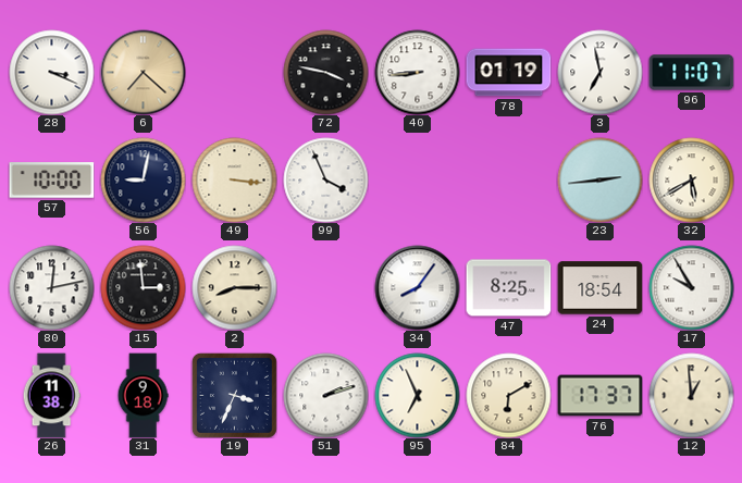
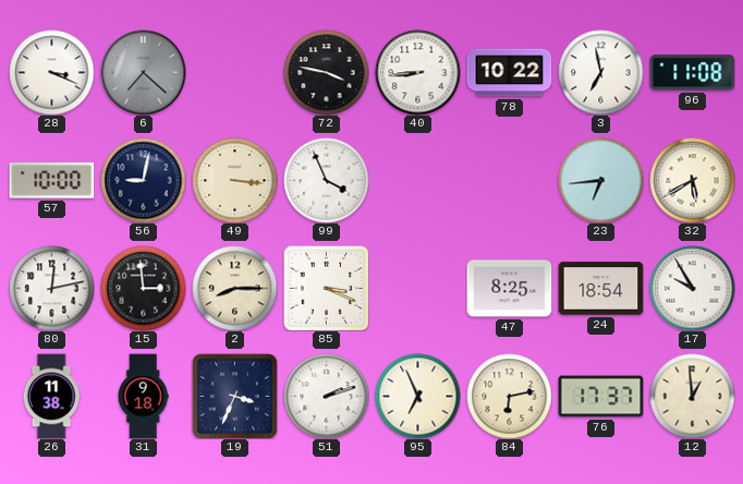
6 dial: champagne -> grey (143, 72)
78: 01:19 -> 10:22 (509, 73)
96: 11:07 -> 11:08 (692, 73)
23: 2:44 -> 6:44 (600, 180)
85: none -> 3:19 (326, 288)
34: 8:06 -> none (417, 287)
84: 6:10 -> 6:13 (509, 396)
